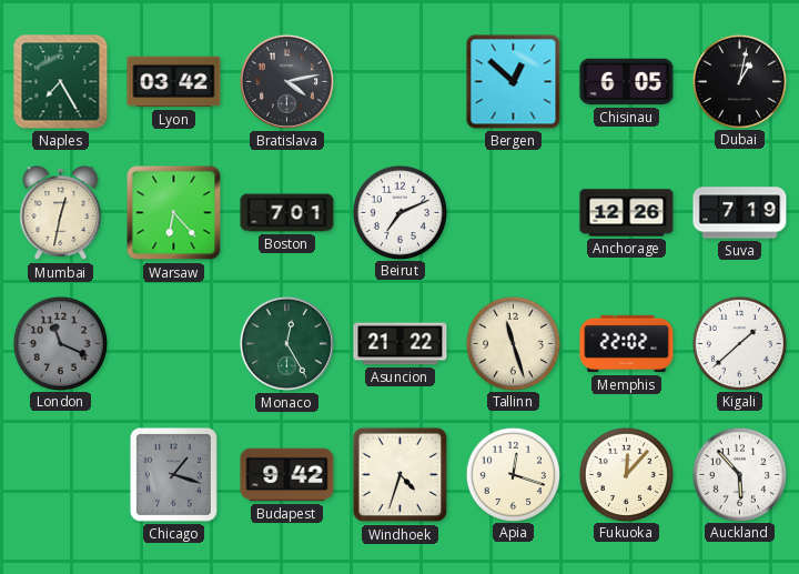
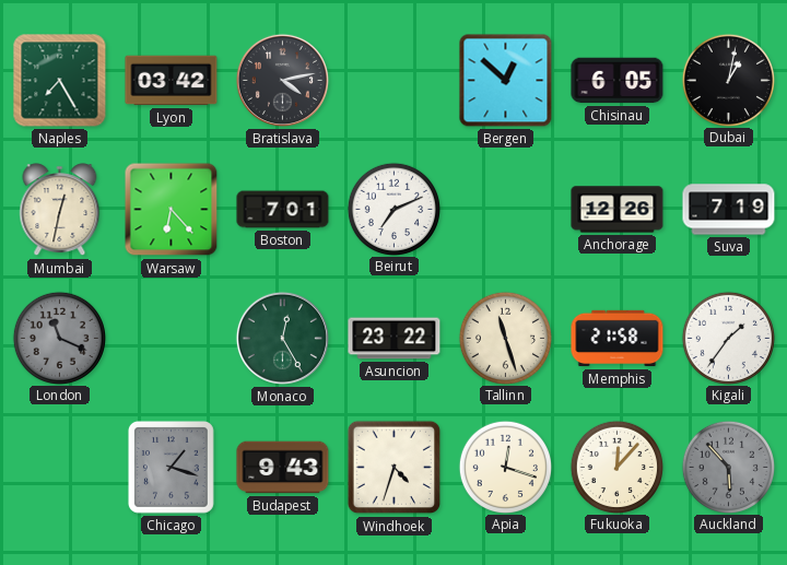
Asuncion: 21:22 -> 23:22 (395, 339)
Memphis: 22:02 -> 21:58 (618, 339)
Kigali: 1:38 -> 1:36 (728, 338)
Budapest: 9:42 -> 9:43 (283, 468)
Auckland dial: white -> grey (728, 467)
